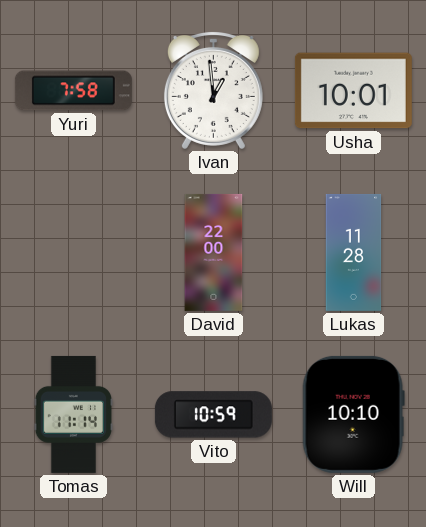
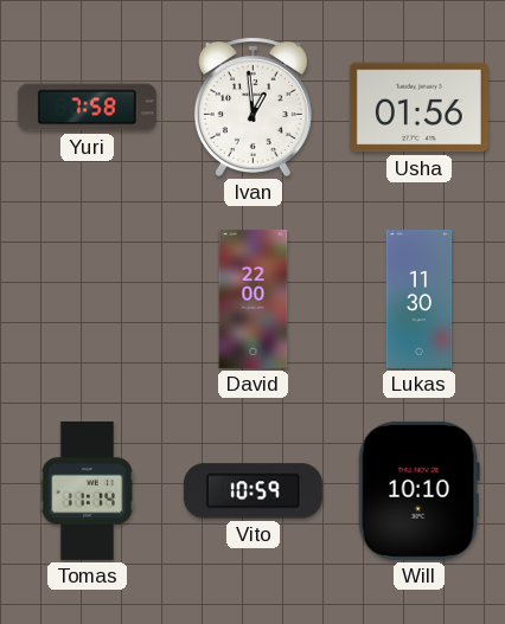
Usha: 10:01 -> 01:56 (418, 108)
Lukas: 11:28 -> 11:30 (420, 298)
